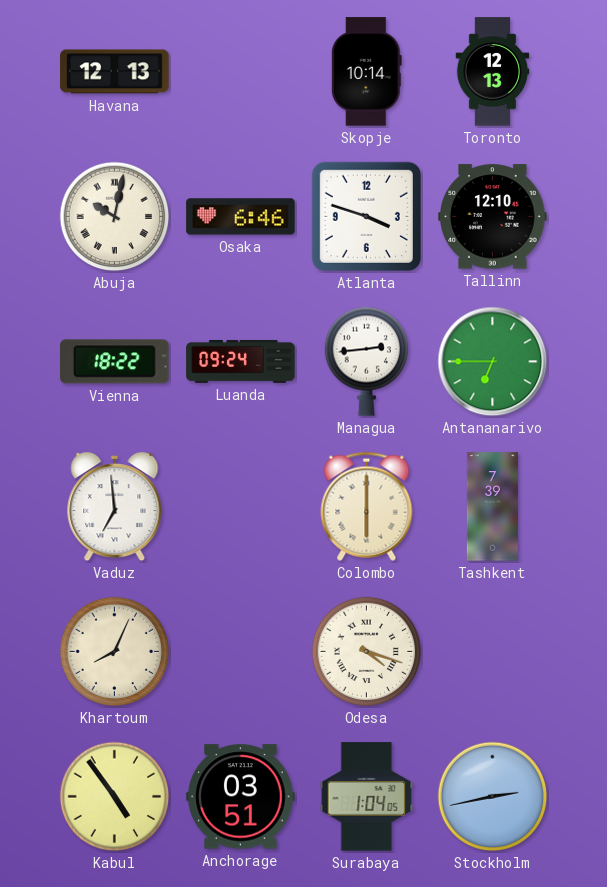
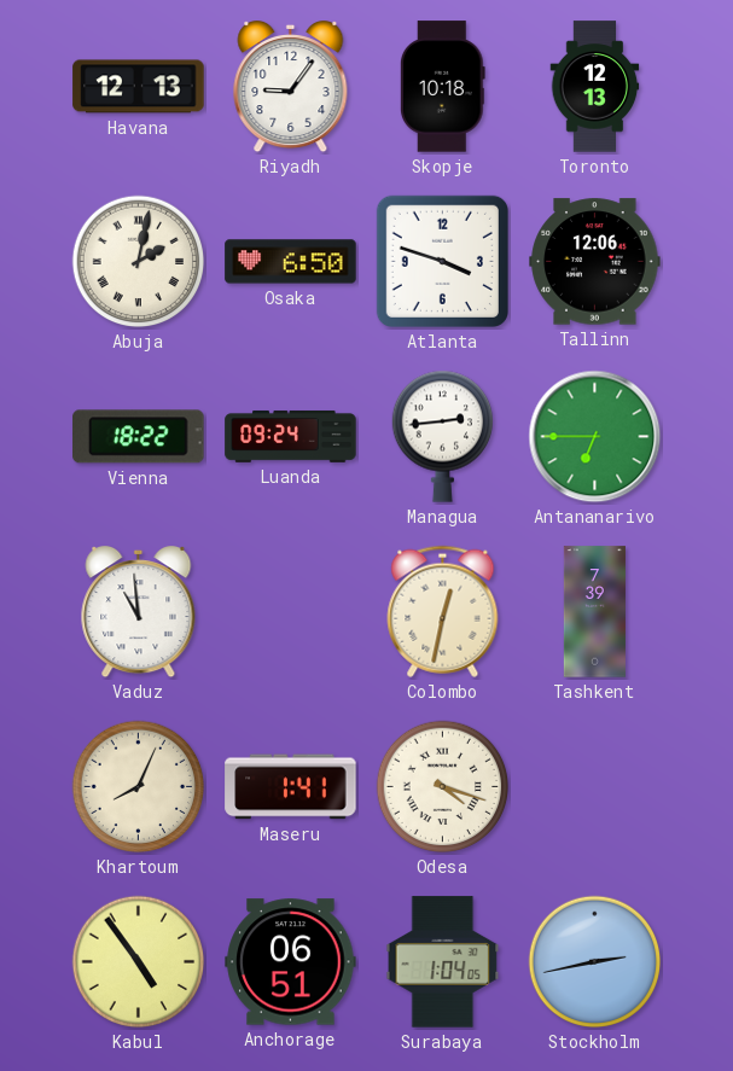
Riyadh: none -> 9:06 (291, 88)
Skopje: 10:14 -> 10:18 (442, 87)
Abuja: 10:02 -> 2:02 (139, 262)
Osaka: 6:46 -> 6:50 (291, 262)
Tallinn: 12:10 -> 12:06 (595, 262)
Vaduz: 6:59 -> 10:59 (139, 613)
Colombo: 6:00 -> 12:32 (443, 611)
Maseru: none -> 1:41 (291, 787)
Anchorage: 03:51 -> 06:51 (291, 962)
